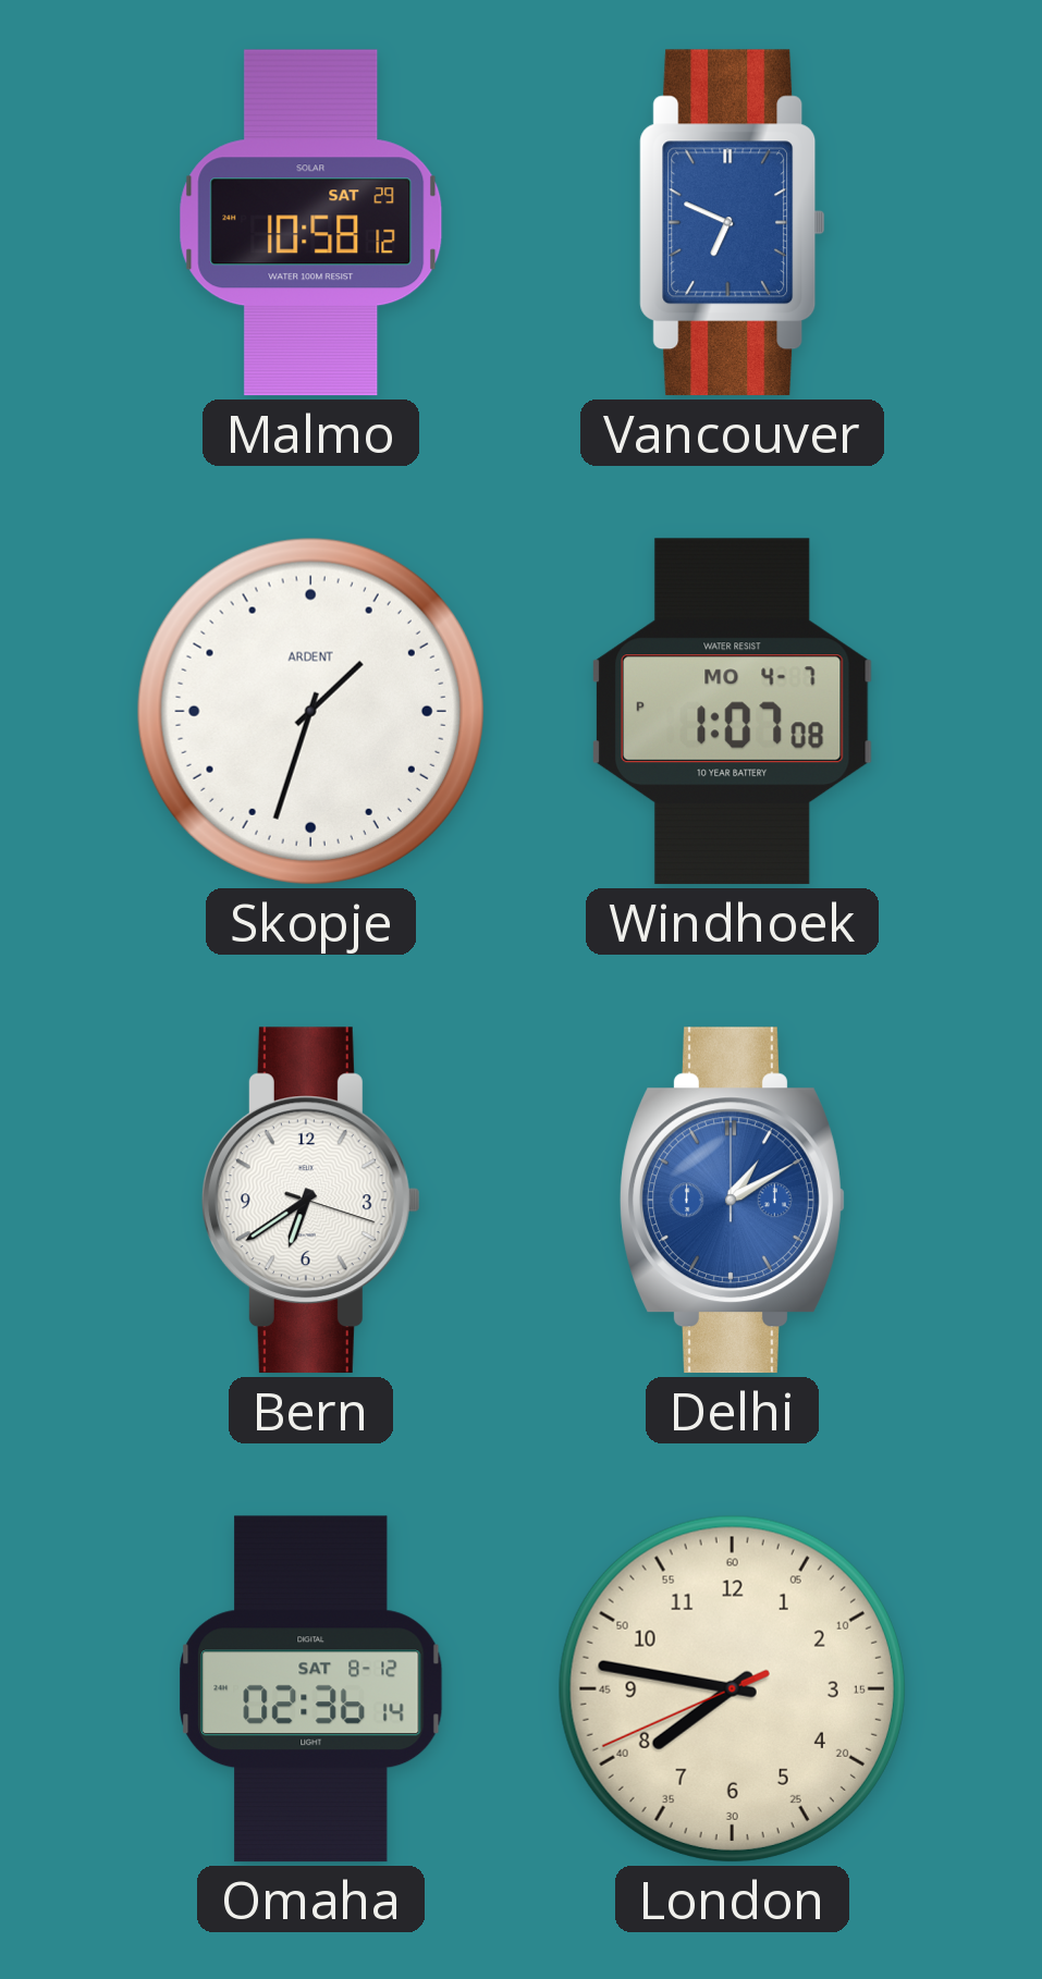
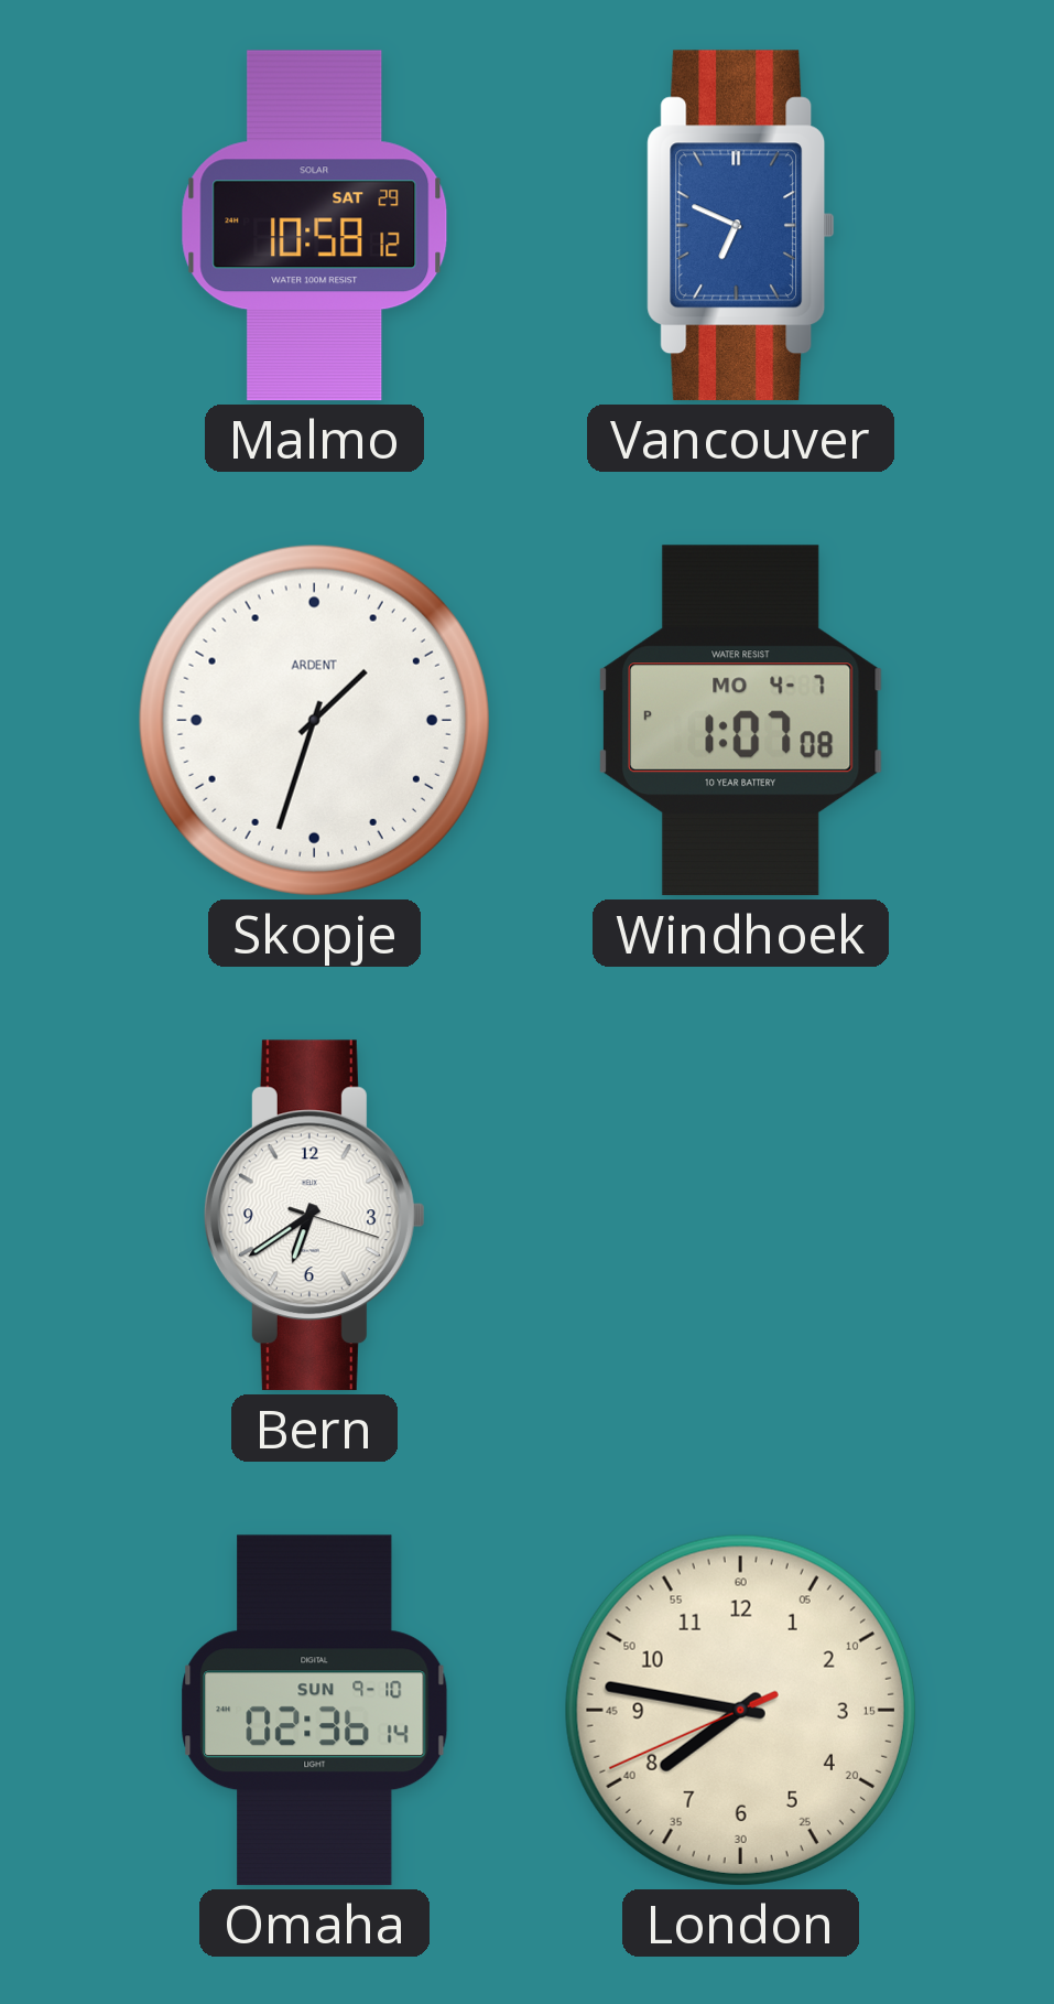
Delhi: 1:10 -> none (733, 1201)
Omaha date: SAT 8-12 -> SUN 9-10 (315, 1711)
